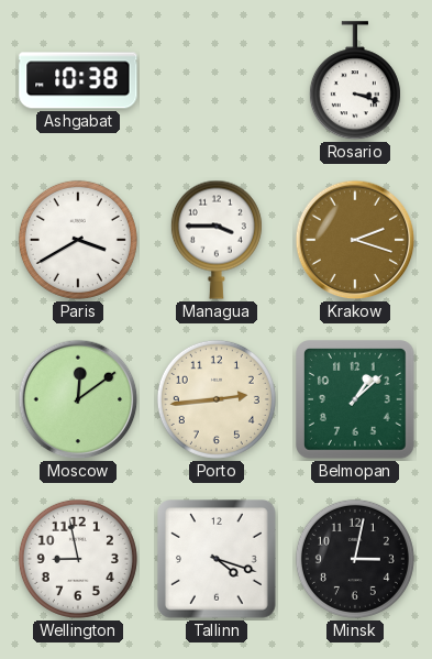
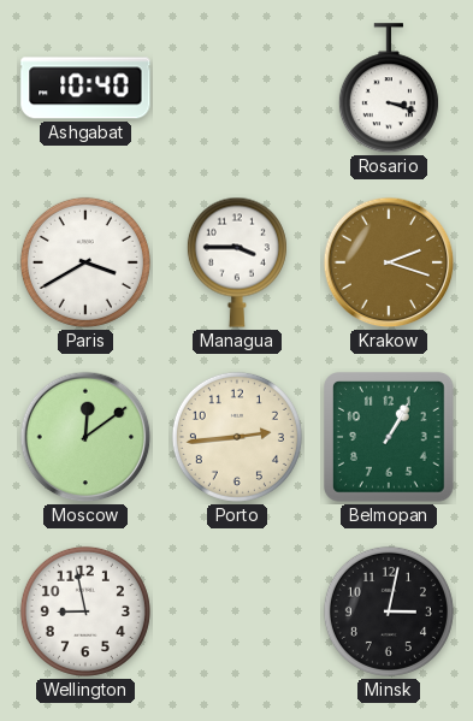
Ashgabat: 10:38 -> 10:40 (85, 88)
Belmopan: 1:08 -> 1:05 (390, 438)
Tallinn: 4:18 -> none (218, 560)
